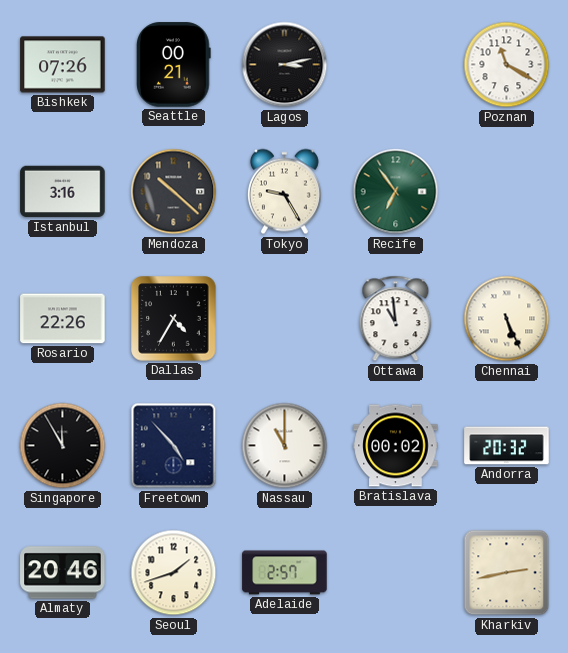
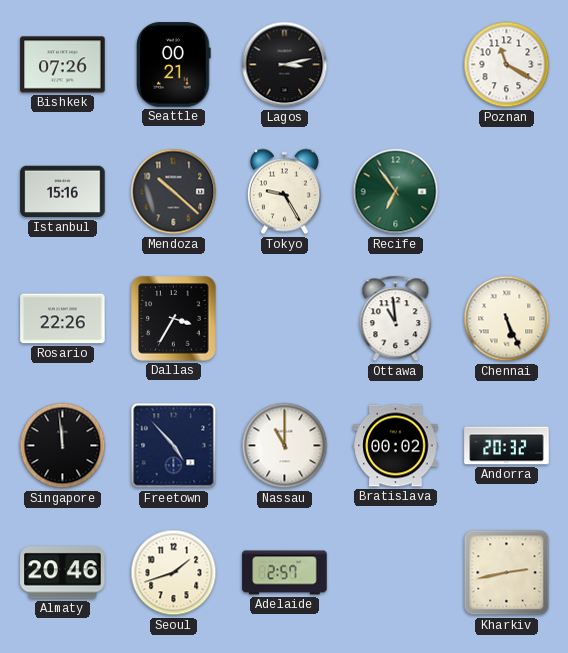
Istanbul: 3:16 -> 15:16 (63, 192)
Dallas: 4:35 -> 3:35 (174, 319)
Singapore: 11:55 -> 11:59 (63, 446)
